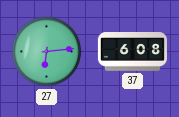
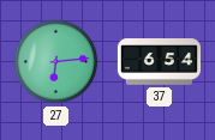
37: 6:08 -> 6:54 (159, 62)
